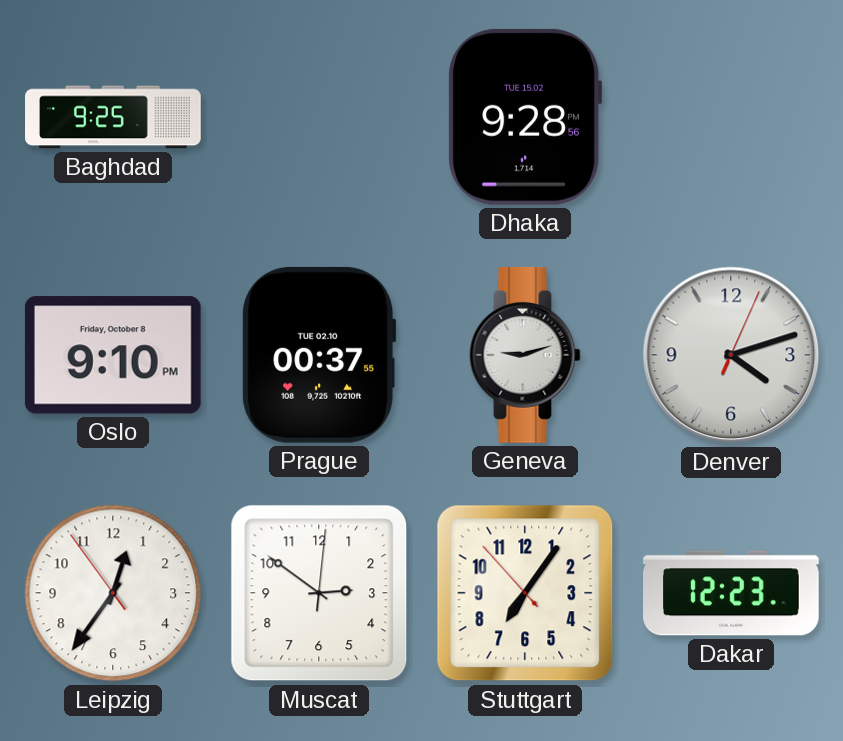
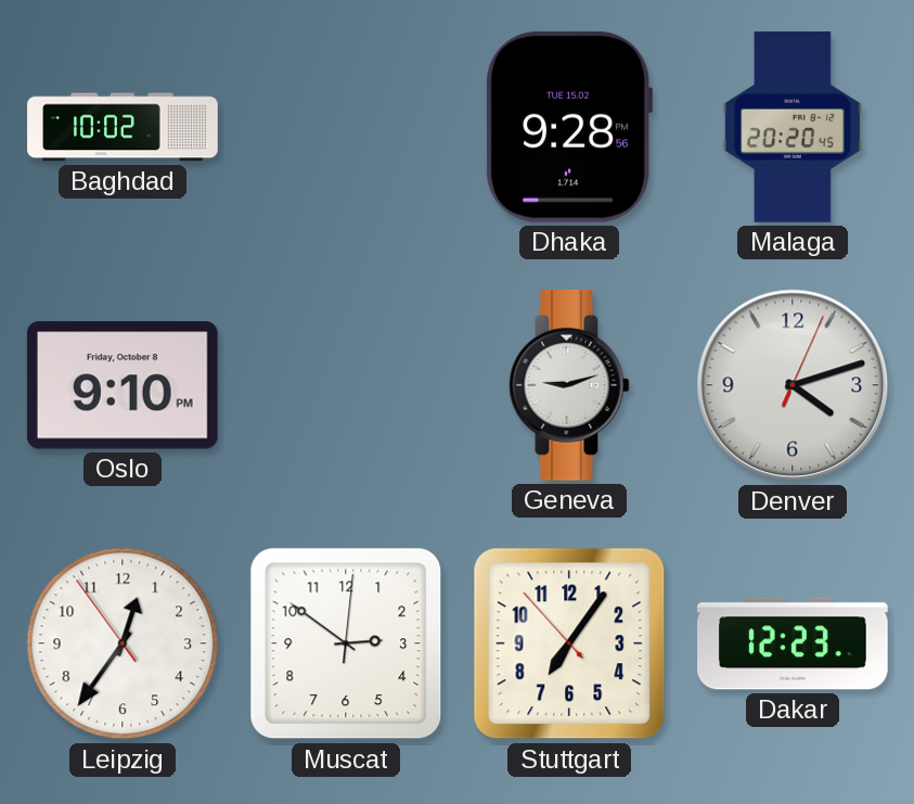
Baghdad: 9:25 -> 10:02 (123, 127)
Malaga: none -> 20:20 (793, 127)
Prague: 00:37 -> none (319, 355)
